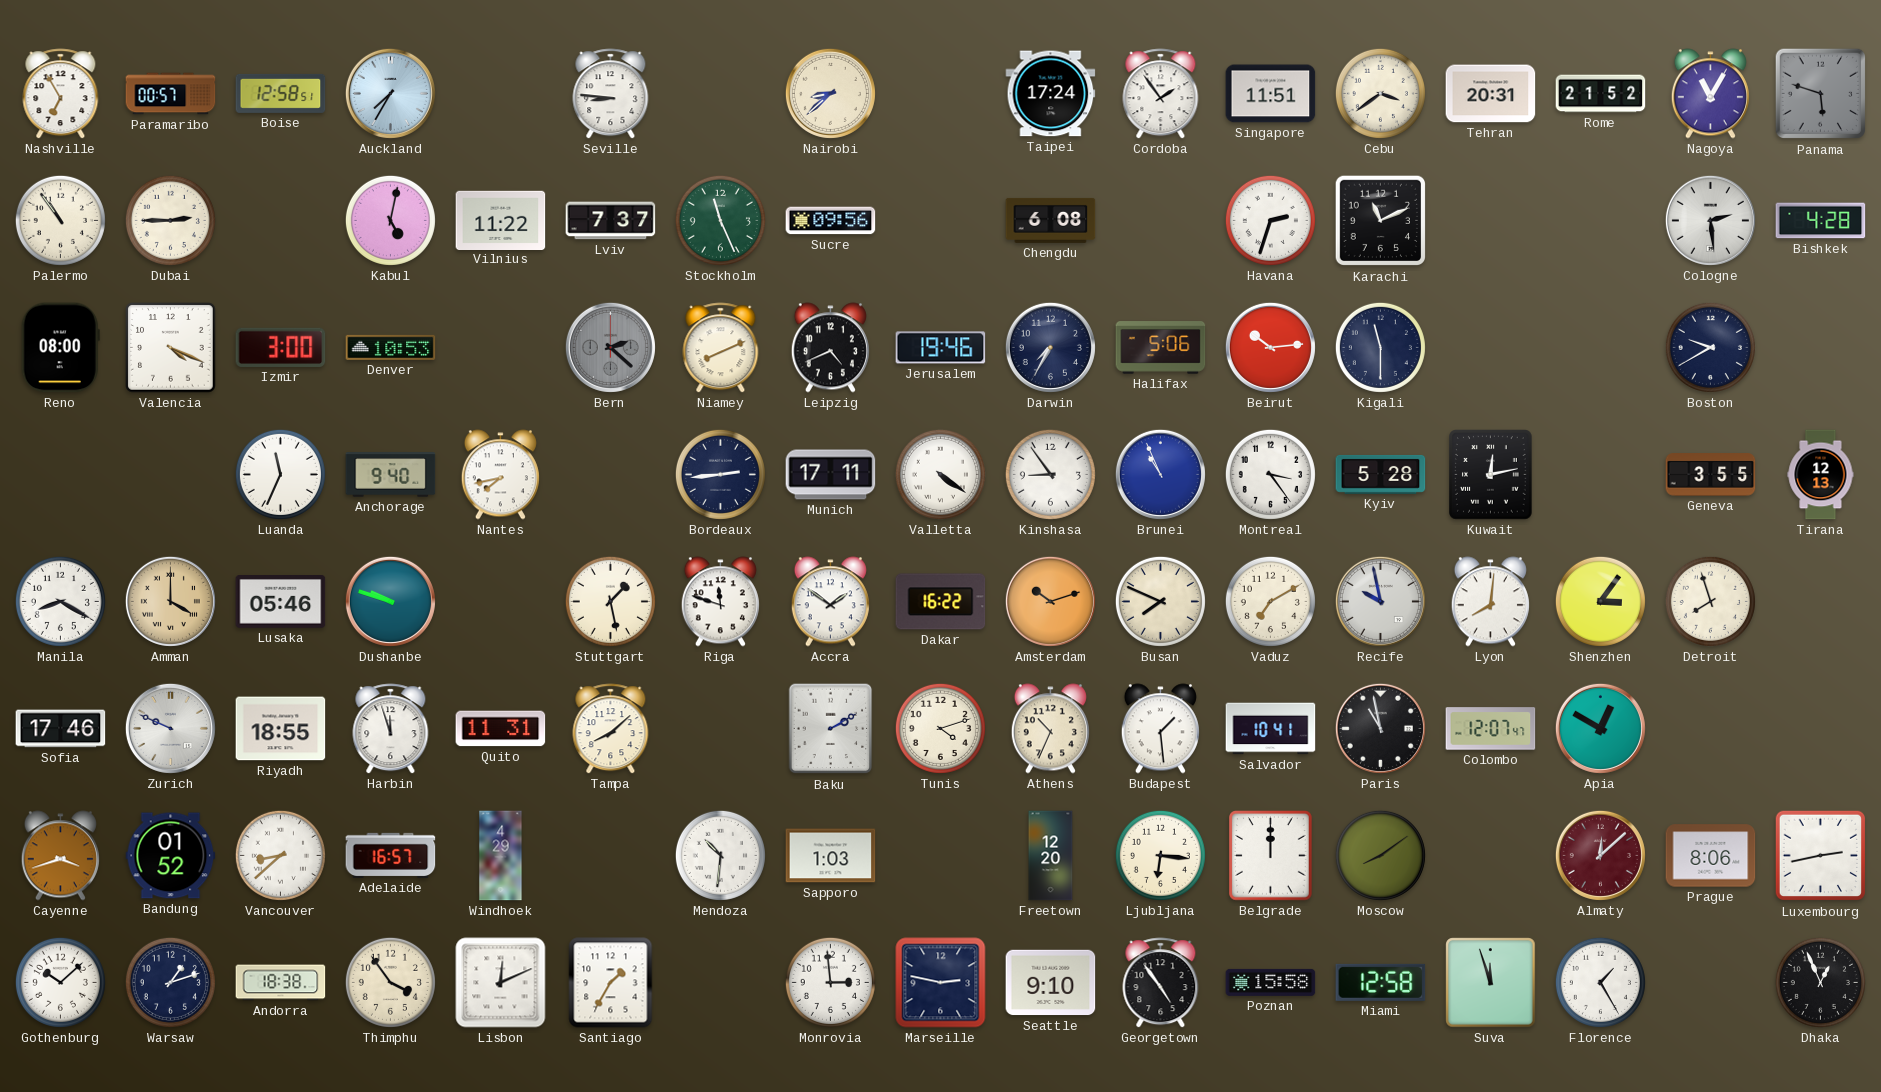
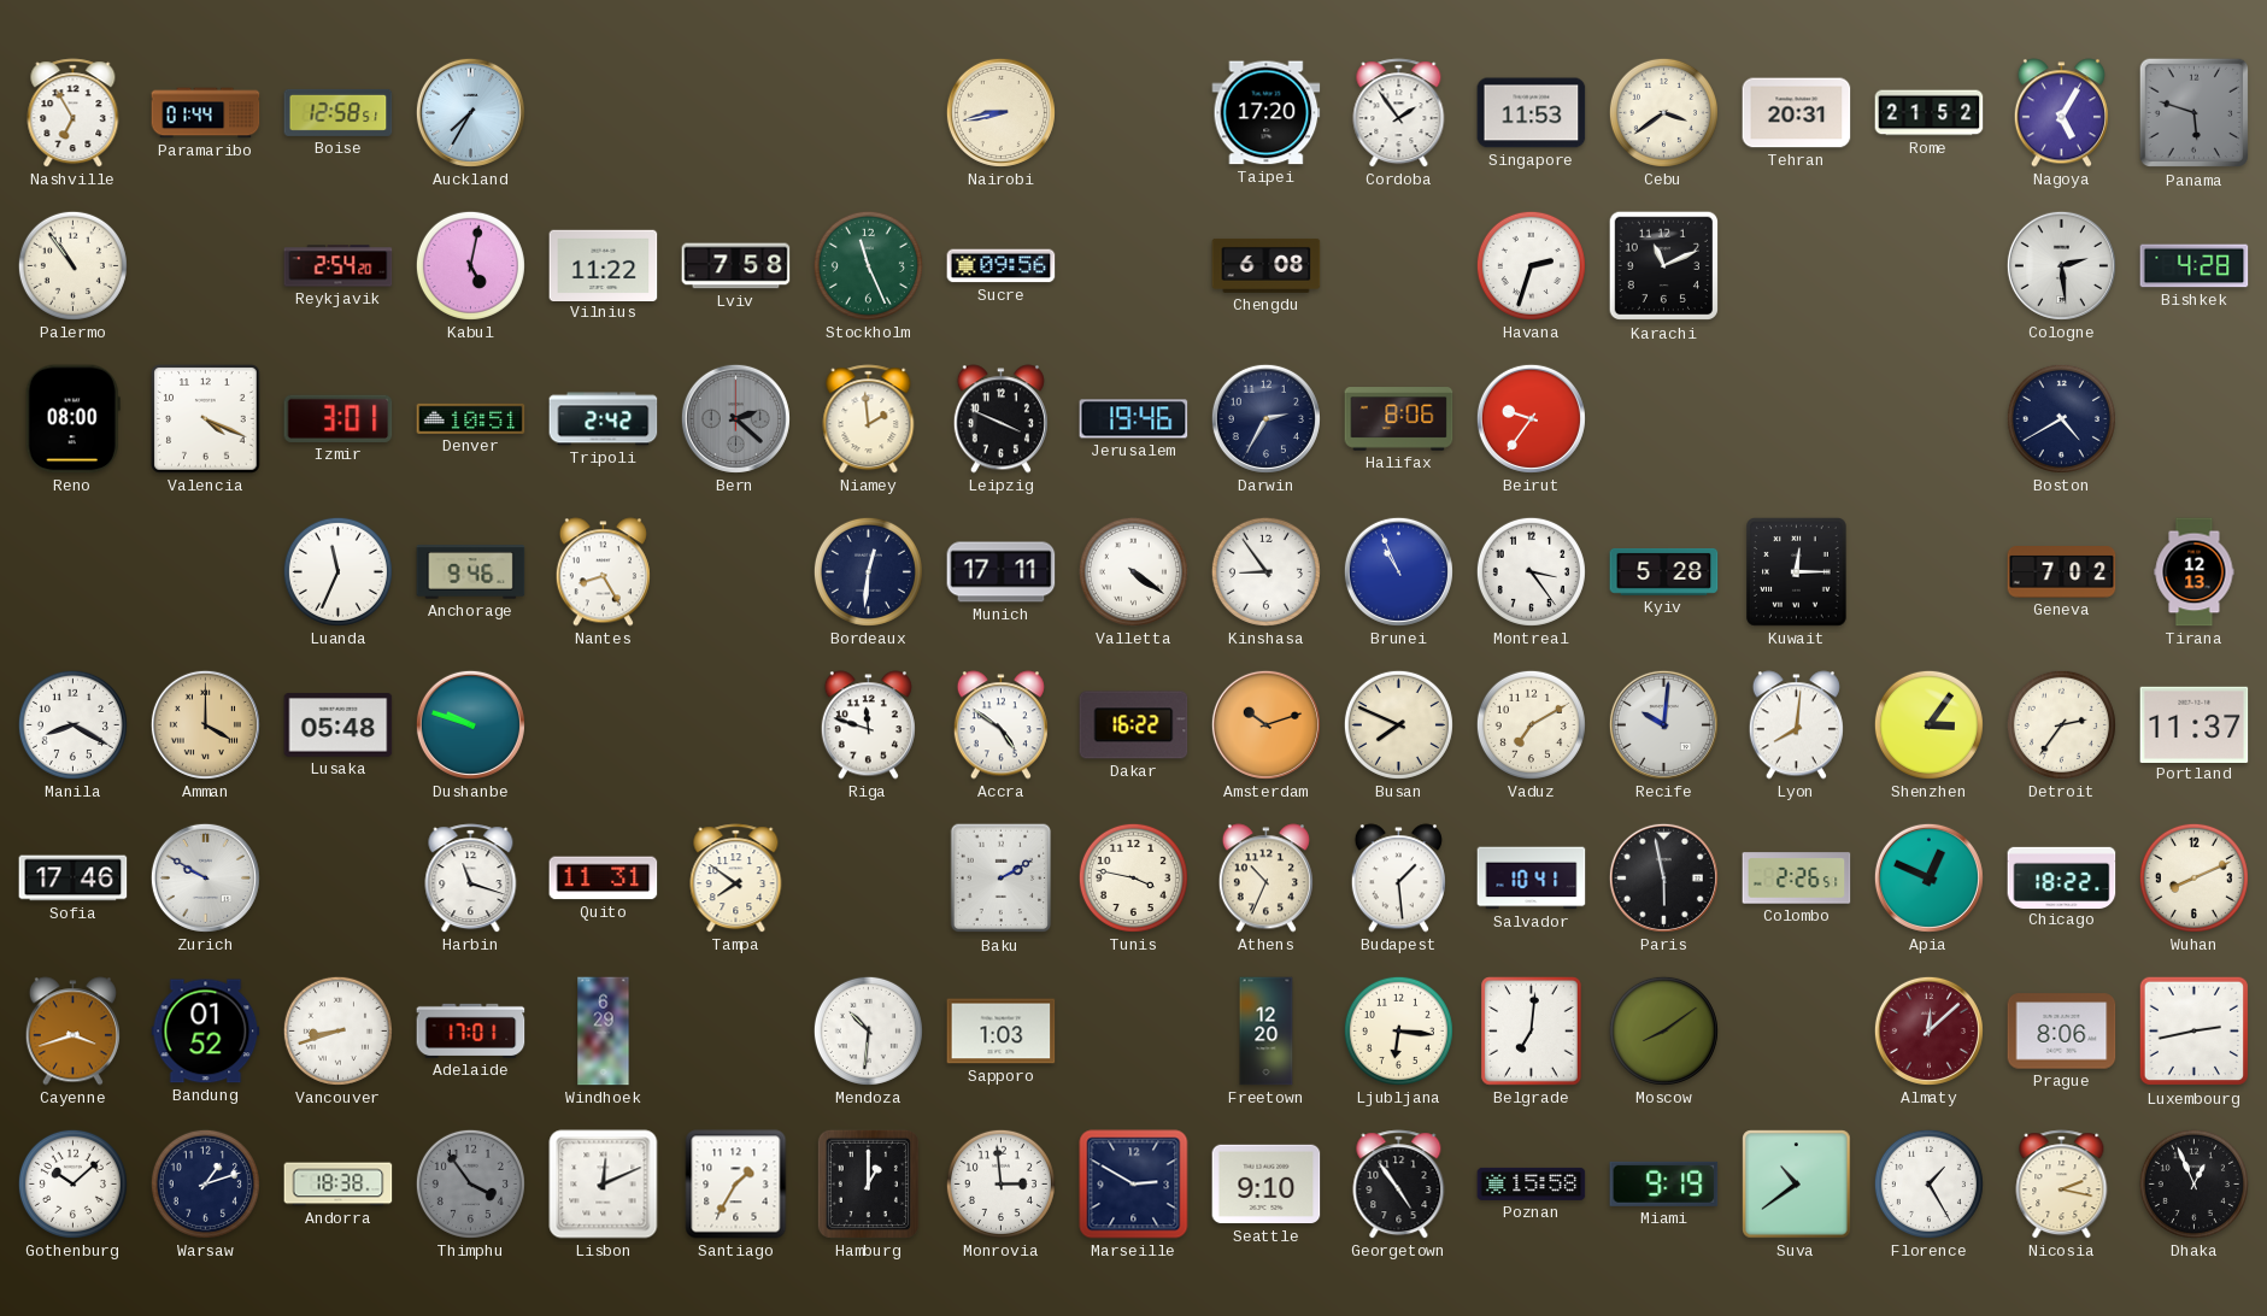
Paramaribo: 00:57 -> 01:44 (206, 113)
Seville: 8:46 -> none (611, 94)
Nairobi: 8:38 -> 8:43 (1000, 112)
Taipei: 17:24 -> 17:20 (1267, 113)
Singapore: 11:51 -> 11:53 (1532, 113)
Nagoya: 11:05 -> 5:05 (2061, 113)
Dubai: 2:45 -> none (170, 220)
Reykjavik: none -> 2:54 (339, 266)
Lviv: 7:37 -> 7:58 (736, 266)
Izmir: 3:00 -> 3:01 (339, 418)
Denver: 10:53 -> 10:51 (471, 418)
Tripoli: none -> 2:42 (604, 419)
Niamey: 8:11 -> 1:59 (869, 419)
Leipzig: 4:41 -> 3:49 (1000, 419)
Darwin: 7:35 -> 2:35 (1265, 418)
Halifax: 5:06 -> 8:06 (1399, 419)
Beirut: 10:14 -> 9:36 (1531, 418)
Kigali: 11:30 -> none (1380, 347)
Boston: 9:40 -> 4:40 (2061, 418)
Anchorage: 9:40 -> 9:46 (471, 572)
Nantes: 7:43 -> 8:25 (603, 572)
Bordeaux: 2:44 -> 12:31 (868, 571)
Kuwait: 12:13 -> 12:15 (1797, 572)
Geneva: 3:55 -> 7:02 (2062, 572)
Lusaka: 05:46 -> 05:48 (339, 725)
Stuttgart: 1:28 -> none (610, 601)
Accra: 1:51 -> 4:51 (1000, 725)
Recife: 9:58 -> 10:01 (1663, 724)
Detroit: 7:57 -> 2:36 (2061, 724)
Portland: none -> 11:37 (2195, 724)
Zurich: 9:49 -> 9:50 (205, 877)
Riyadh: 18:55 -> none (281, 729)
Harbin: 11:57 -> 11:18 (471, 879)
Tampa: 8:08 -> 7:51 (736, 879)
Tunis: 4:12 -> 3:47 (1133, 877)
Paris: 10:58 -> 5:58 (1663, 877)
Colombo: 12:07 -> 2:26 (1797, 879)
Apia: 12:50 -> 12:49 (1928, 877)
Chicago: none -> 18:22 (2062, 877)
Wuhan: none -> 8:11 (2193, 877)
Vancouver: 8:38 -> 8:42 (337, 1030)
Adelaide: 16:57 -> 17:01 (471, 1030)
Windhoek: 4:29 -> 6:29 (604, 1032)
Belgrade: 12:00 -> 7:01 (1532, 1032)
Thimphu dial: cream -> grey (470, 1183)
Hamburg: none -> 1:00 (868, 1183)
Marseille: 2:47 -> 2:50 (1134, 1185)
Miami: 12:58 -> 9:19 (1664, 1183)
Suva: 11:57 -> 10:39 (1797, 1185)
Nicosia: none -> 2:17 (2062, 1185)
